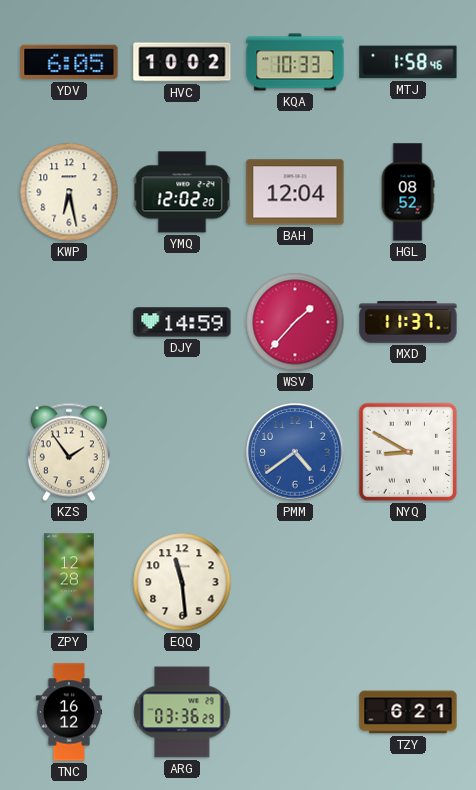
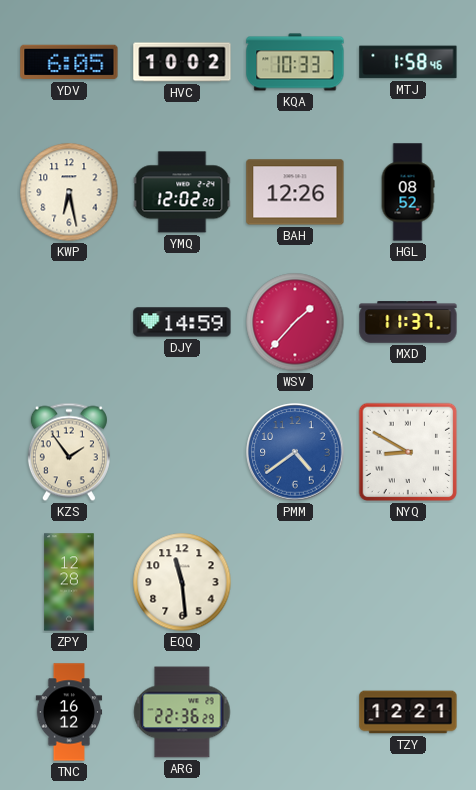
BAH: 12:04 -> 12:26 (295, 192)
ARG: 03:36 -> 22:36 (182, 712)
TZY: 6:21 -> 12:21 (408, 712)
